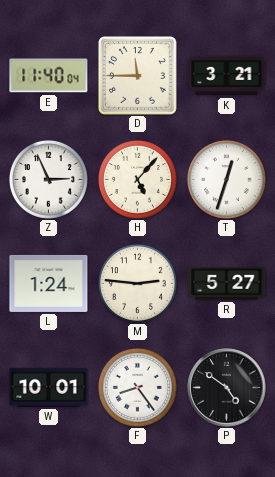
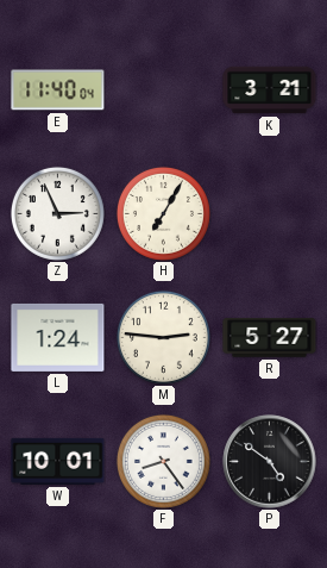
D: 11:45 -> none (138, 76)
H: 5:07 -> 7:05 (163, 213)
T: 12:33 -> none (226, 179)
